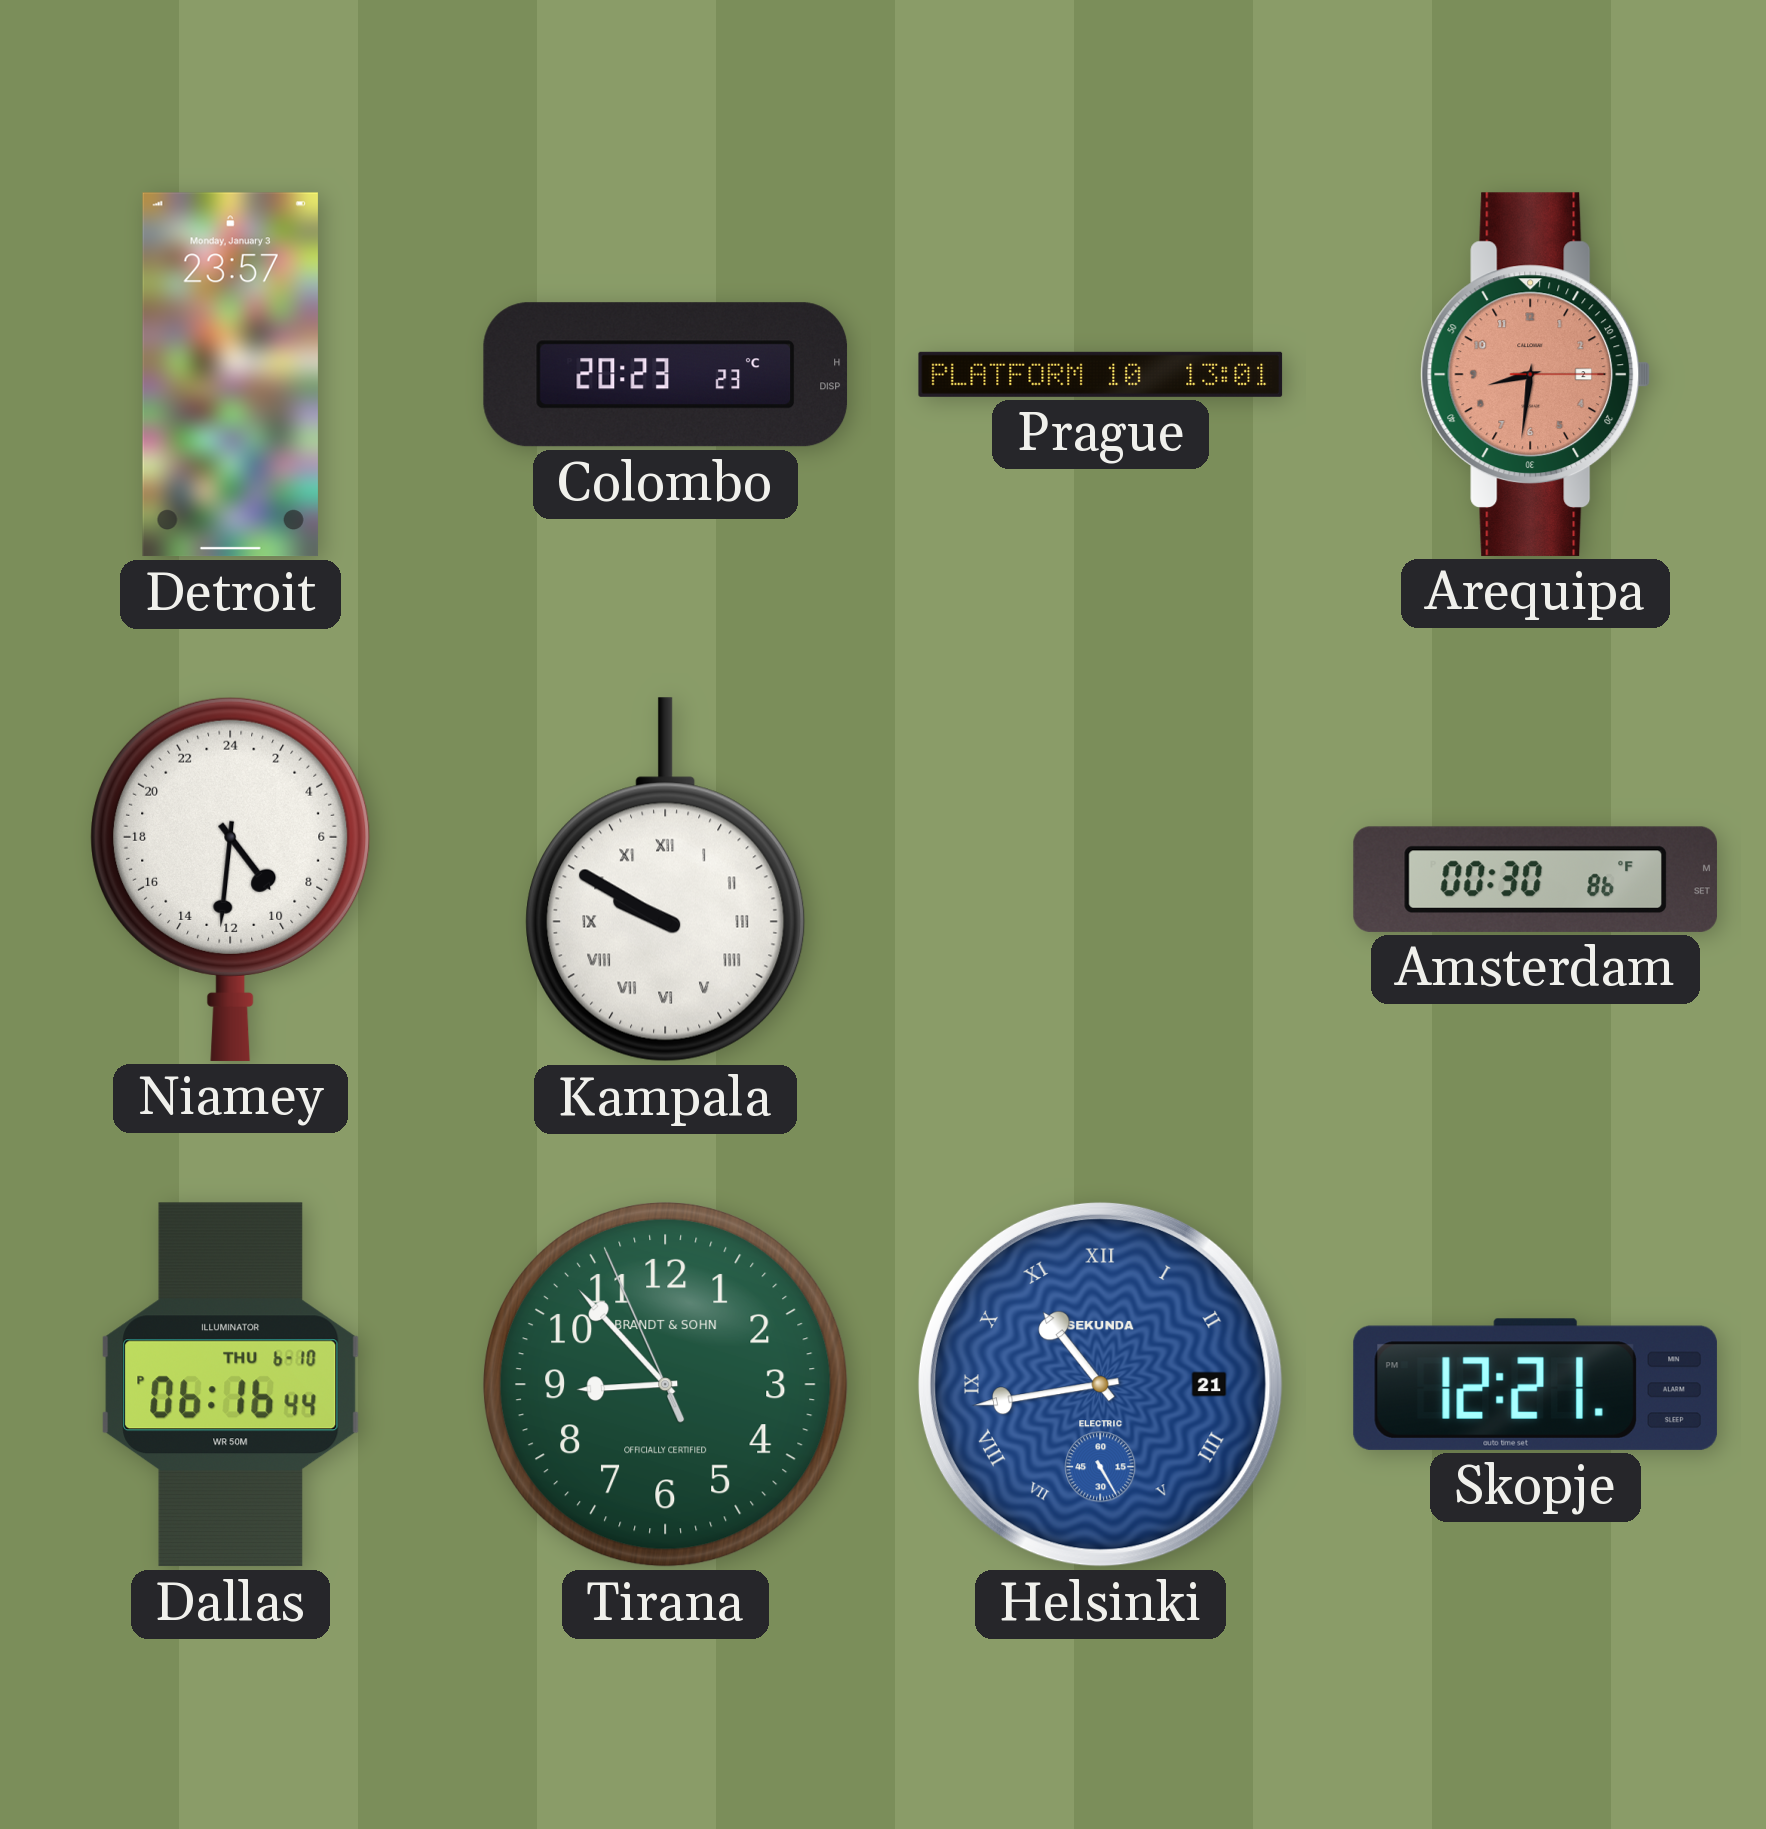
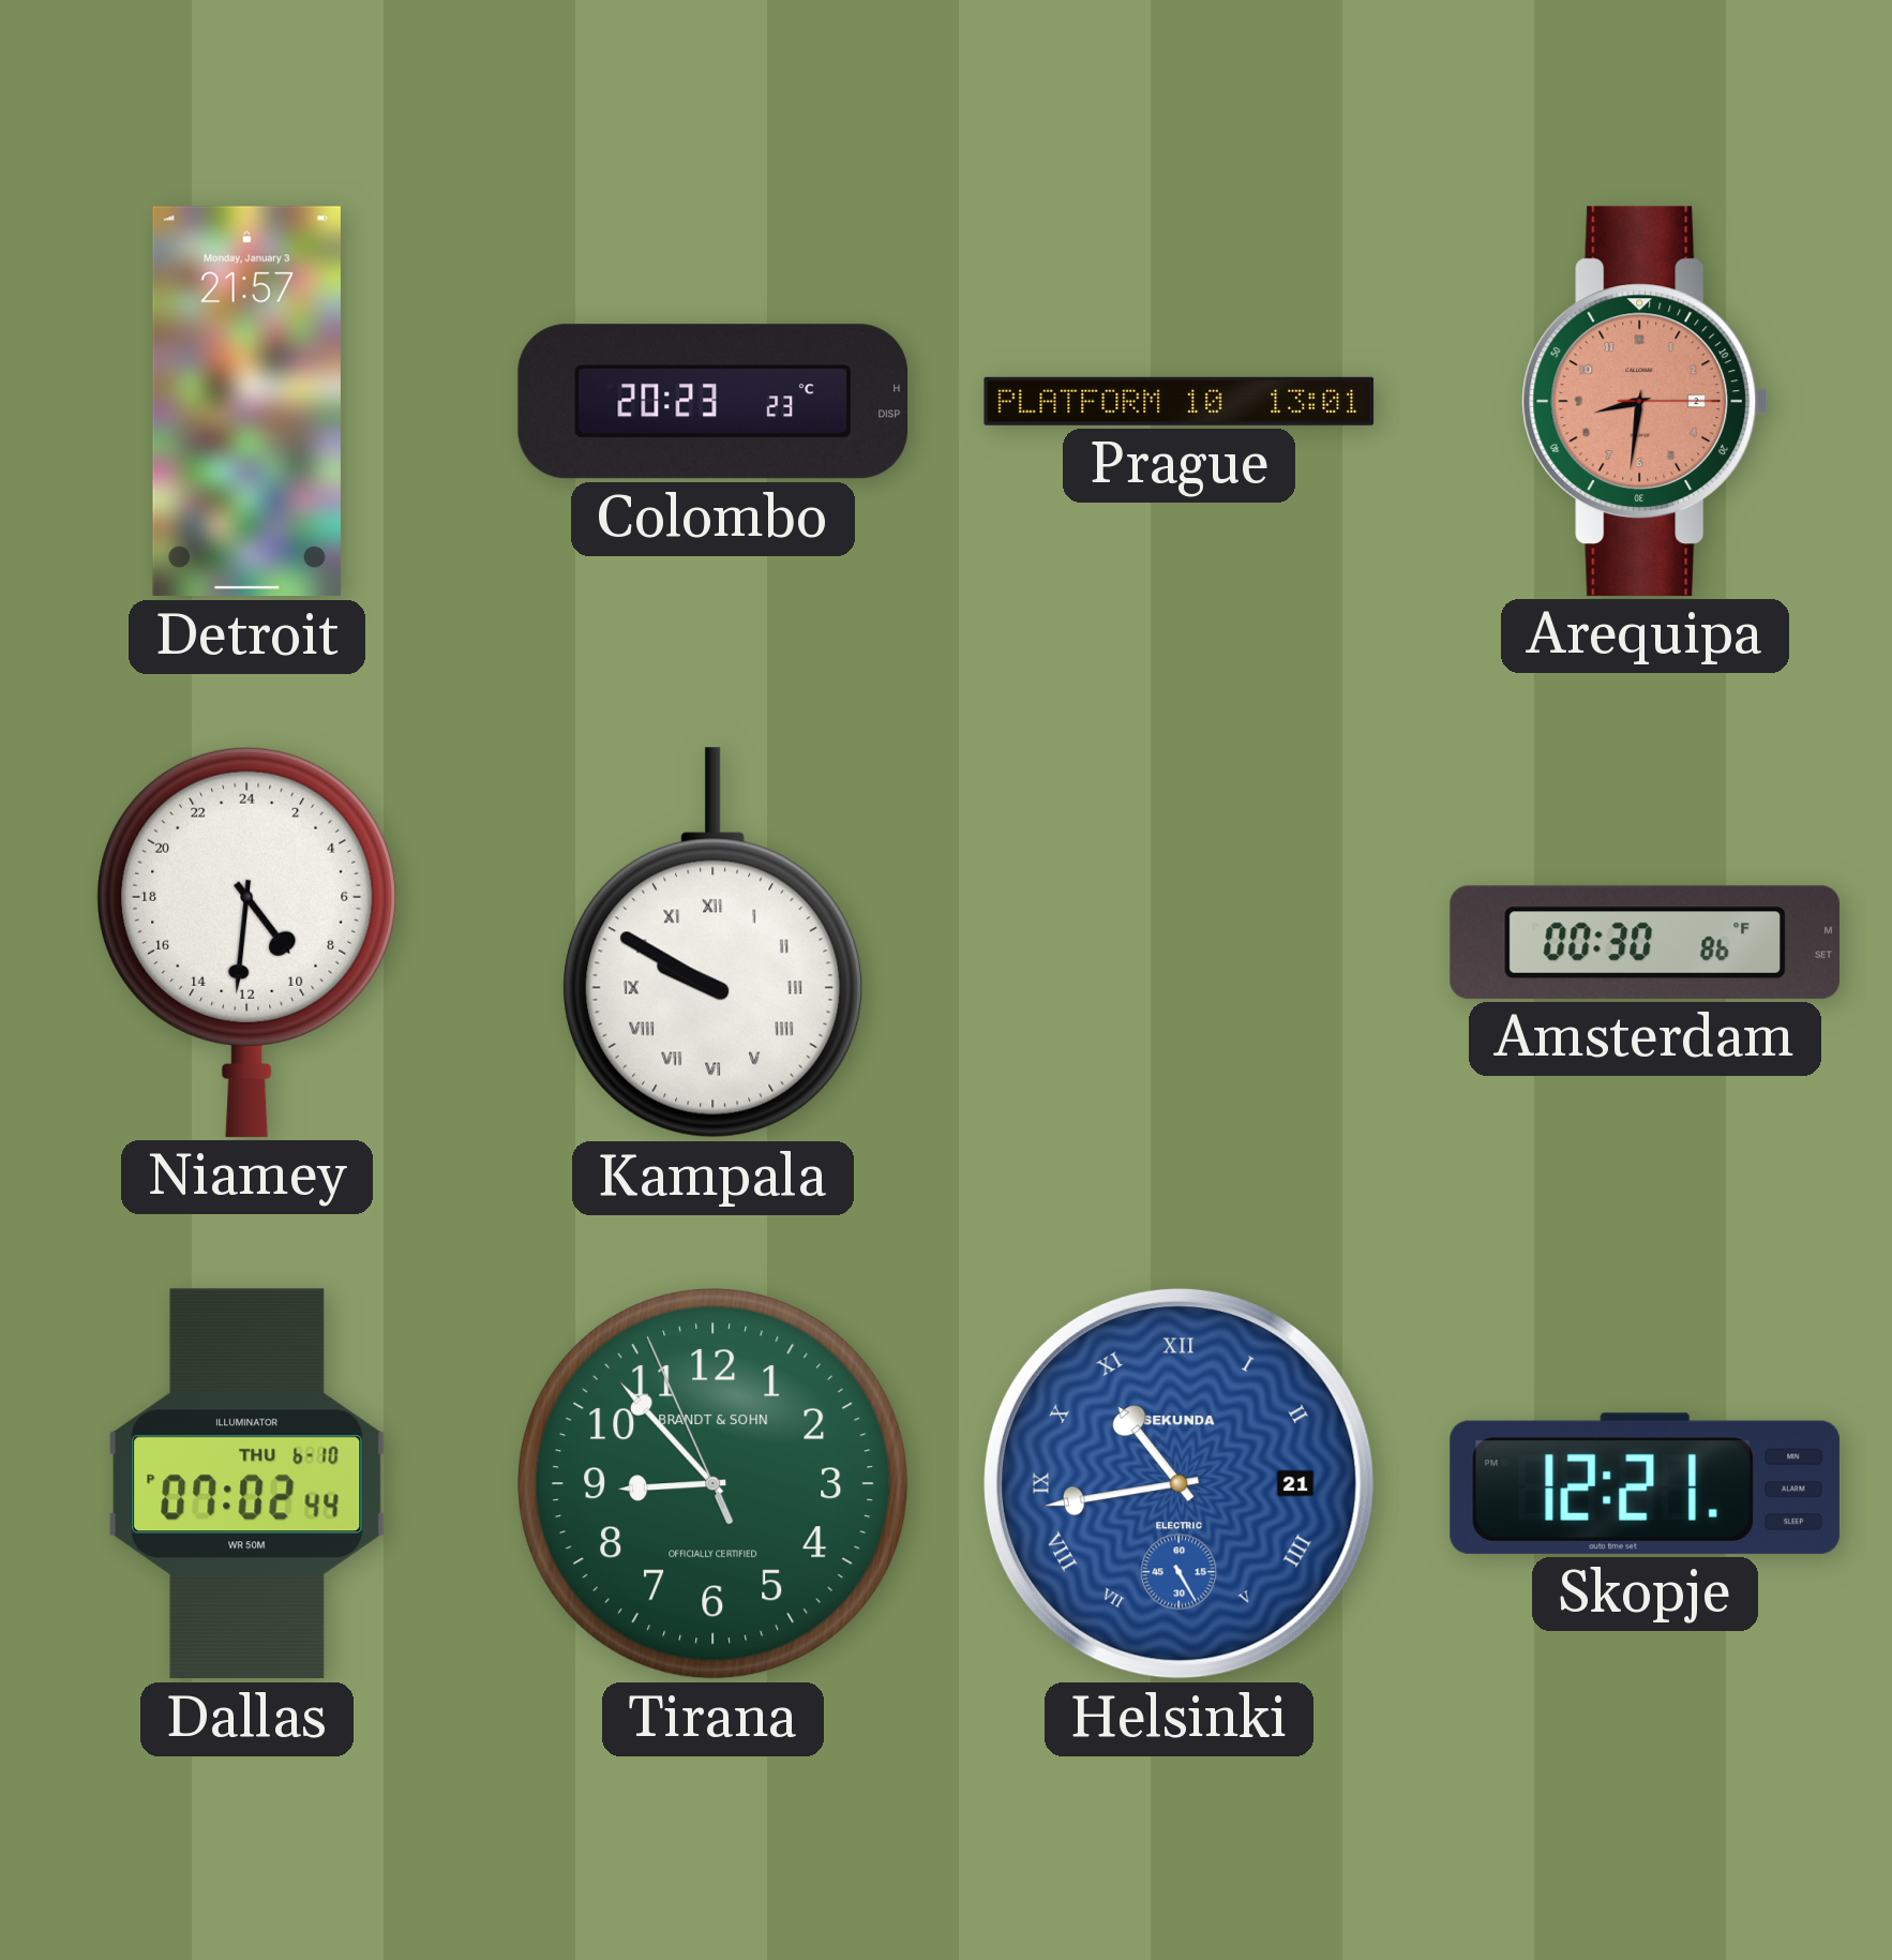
Detroit: 23:57 -> 21:57 (246, 402)
Dallas: 06:16 -> 07:02 (247, 1484)
